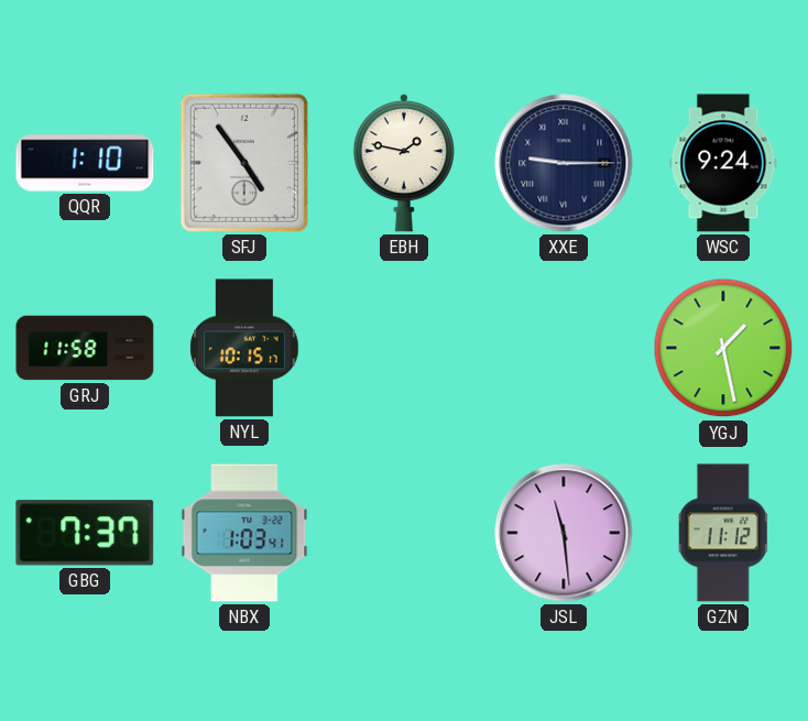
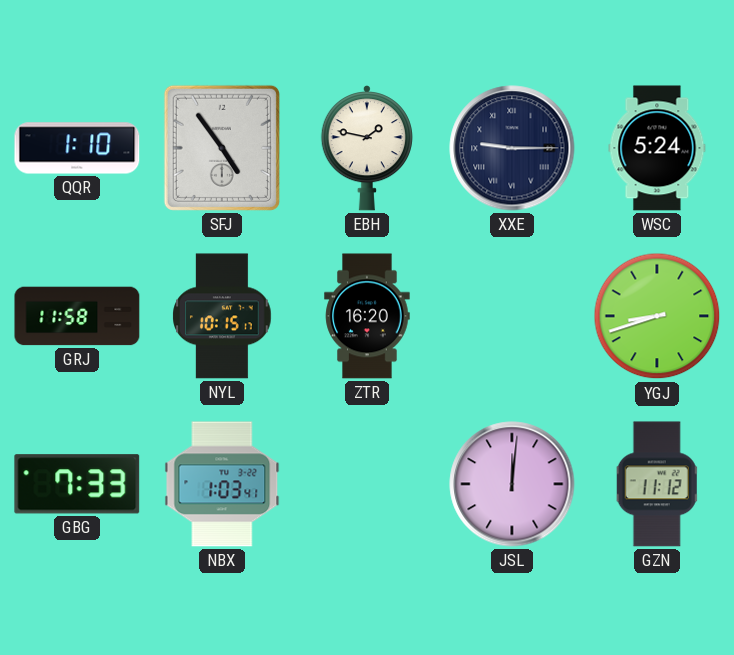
WSC: 9:24 -> 5:24 (657, 148)
ZTR: none -> 16:20 (367, 316)
YGJ: 1:28 -> 8:42 (657, 316)
GBG: 7:37 -> 7:33 (77, 484)
JSL: 11:29 -> 12:01 (512, 484)
